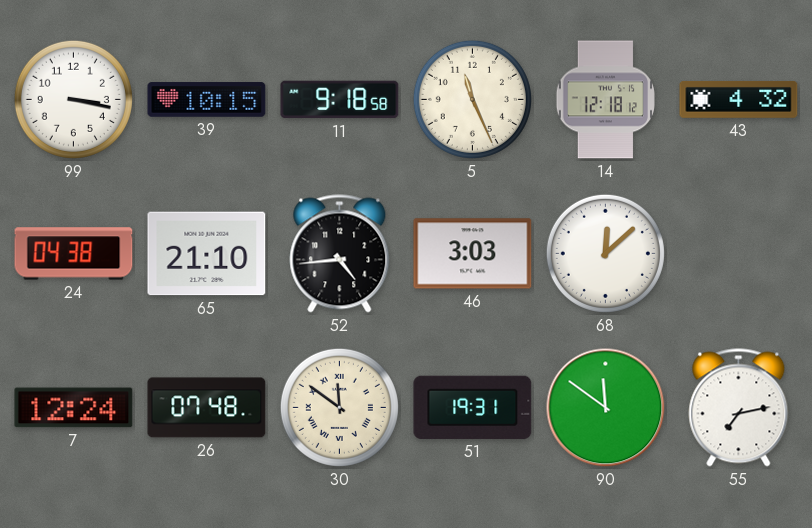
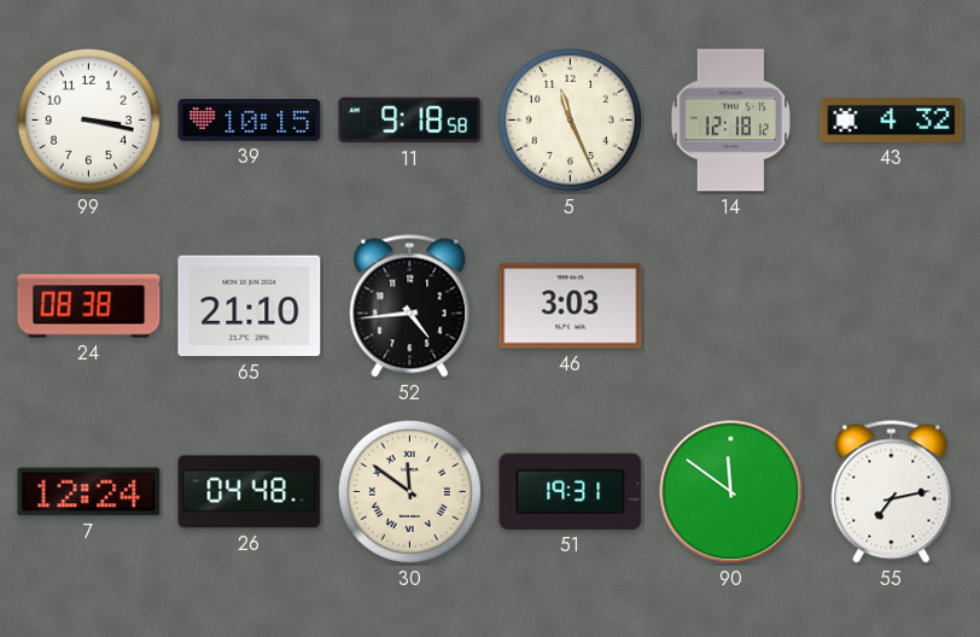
24: 04:38 -> 08:38 (89, 306)
68: 12:08 -> none (605, 253)
26: 07:48 -> 04:48 (250, 492)
